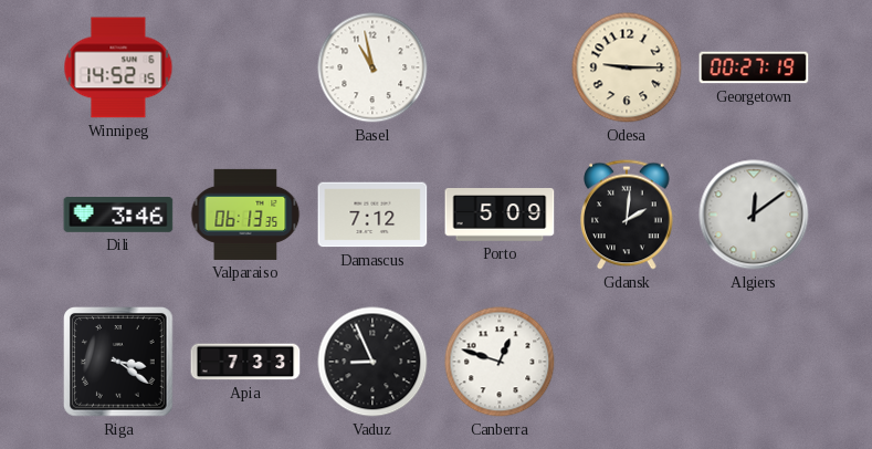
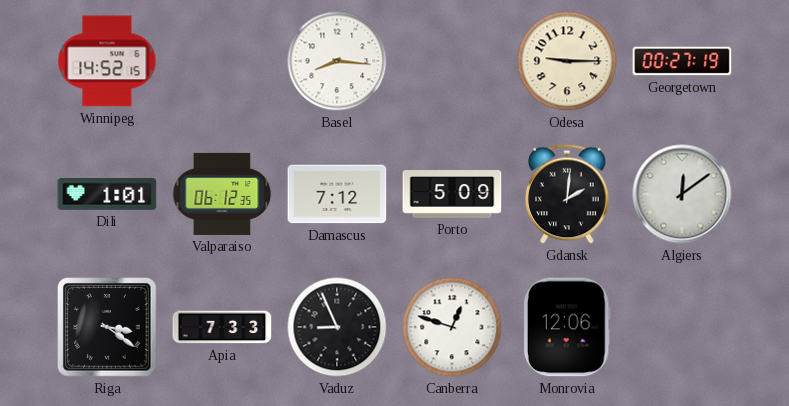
Basel: 10:58 -> 8:16 (337, 61)
Dili: 3:46 -> 1:01 (107, 195)
Valparaiso: 06:13 -> 06:12 (222, 194)
Monrovia: none -> 12:06 (567, 327)
